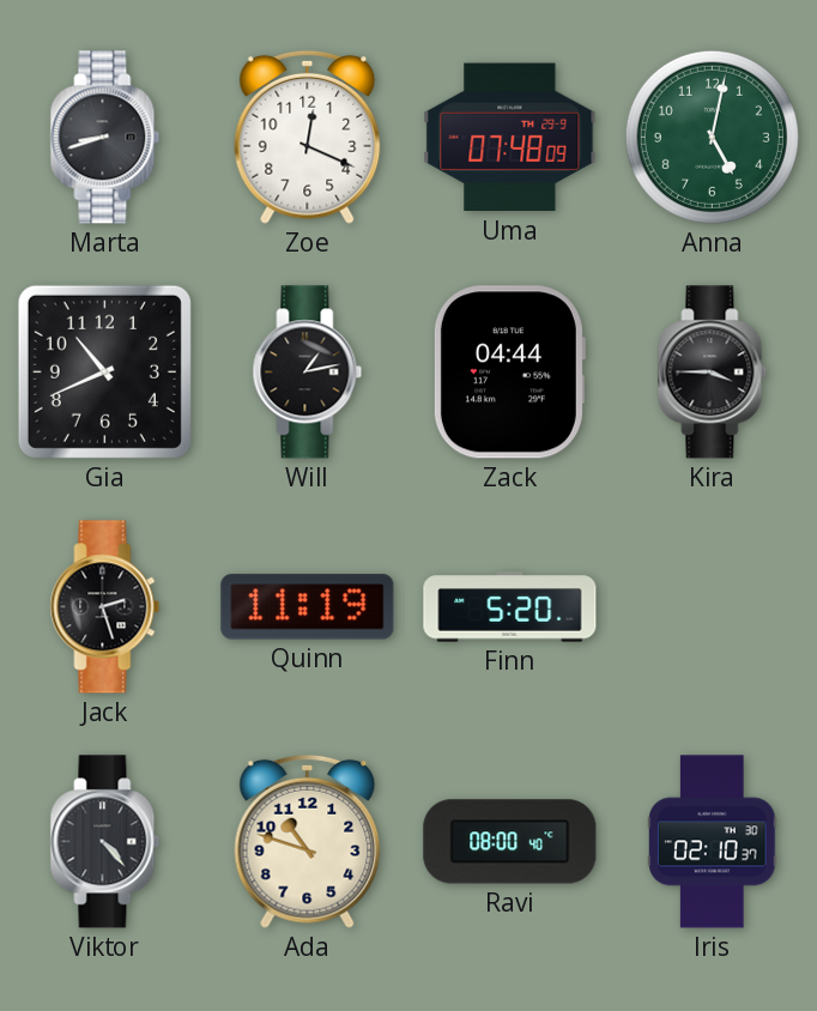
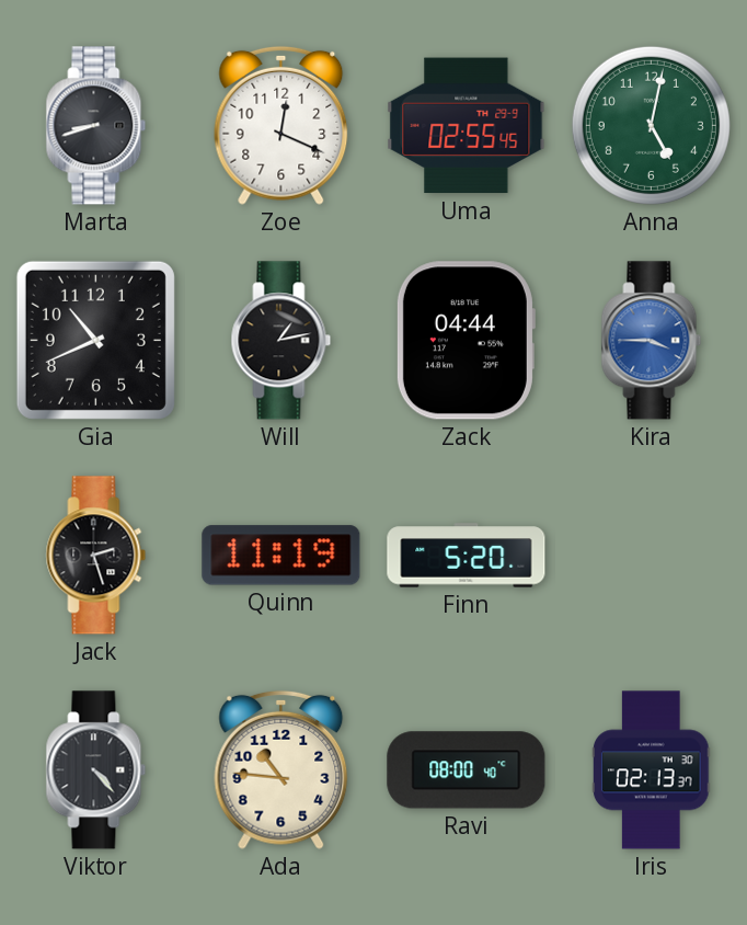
Uma: 07:48 -> 02:55 (467, 126)
Kira dial: black -> blue (652, 341)
Ada: 10:48 -> 10:46 (281, 769)
Iris: 02:10 -> 02:13 (652, 770)
